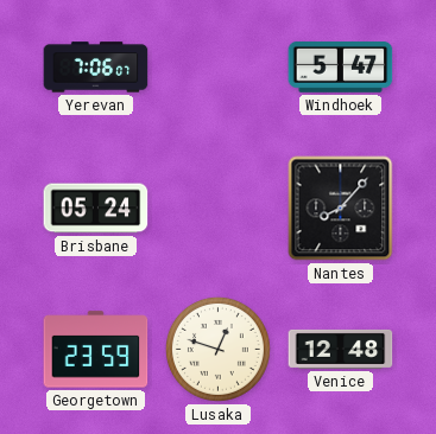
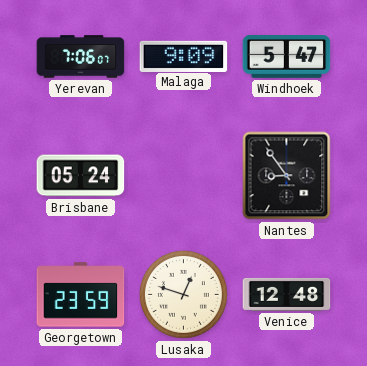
Malaga: none -> 9:09 (184, 56)
Nantes: 8:07 -> 8:54 (287, 176)
